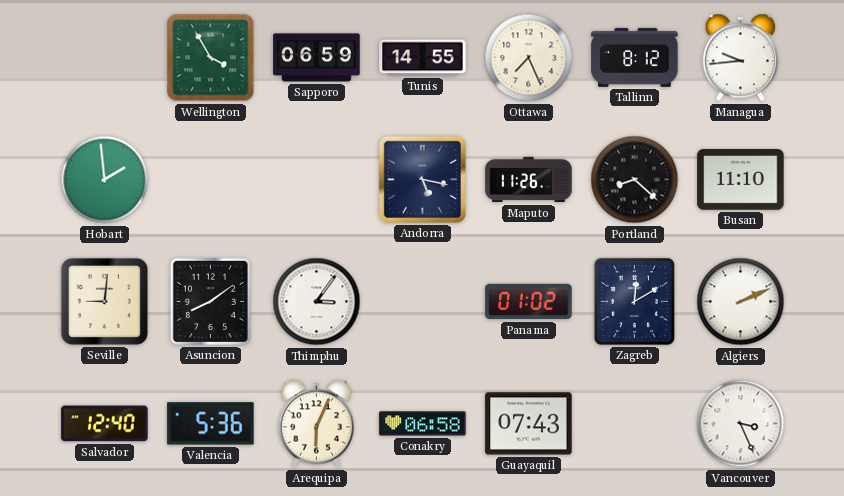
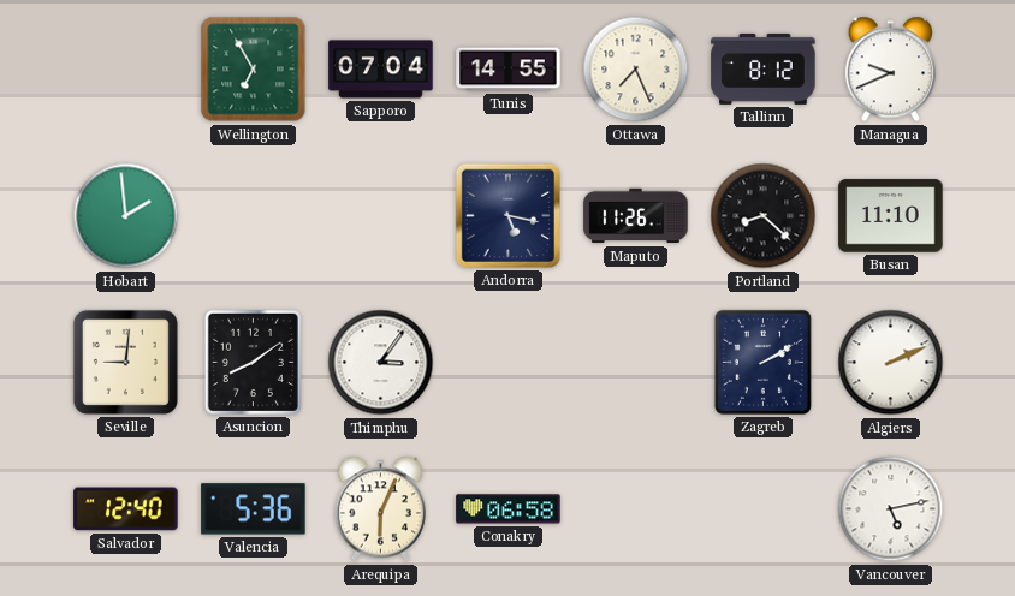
Wellington: 3:55 -> 6:55 (254, 70)
Sapporo: 06:59 -> 07:04 (381, 70)
Managua: 9:44 -> 9:41 (890, 70)
Panama: 01:02 -> none (529, 302)
Zagreb: 12:10 -> 2:10 (762, 362)
Guayaquil: 07:43 -> none (529, 424)
Vancouver: 3:26 -> 5:13 (891, 509)
